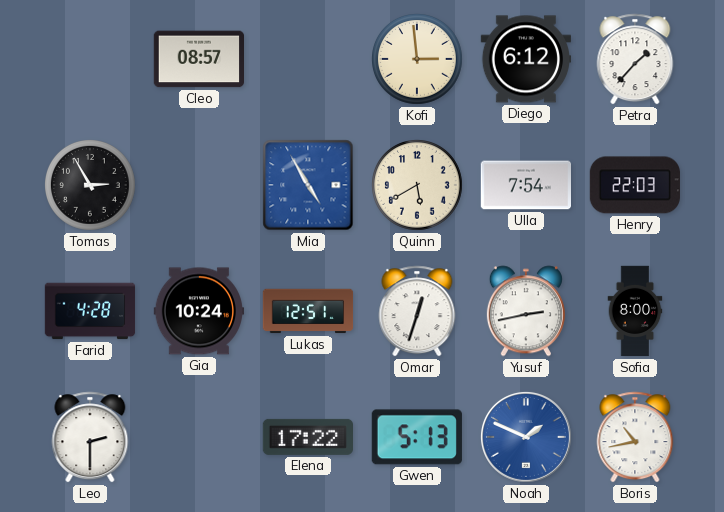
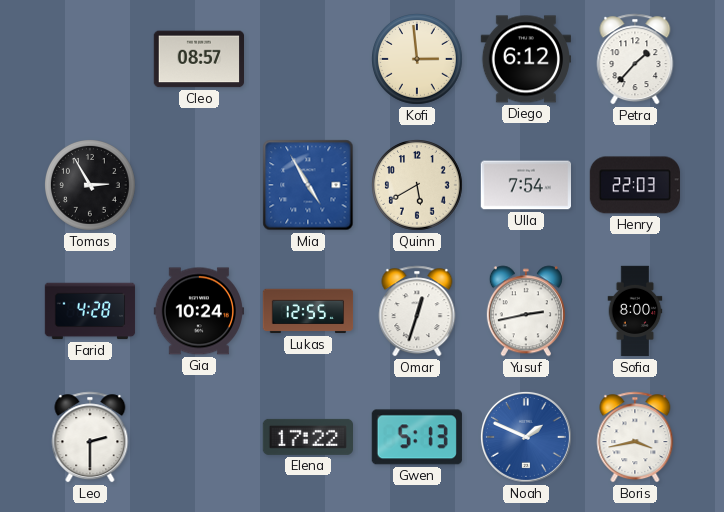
Lukas: 12:51 -> 12:55 (308, 311)
Boris: 10:43 -> 3:43 (635, 437)
